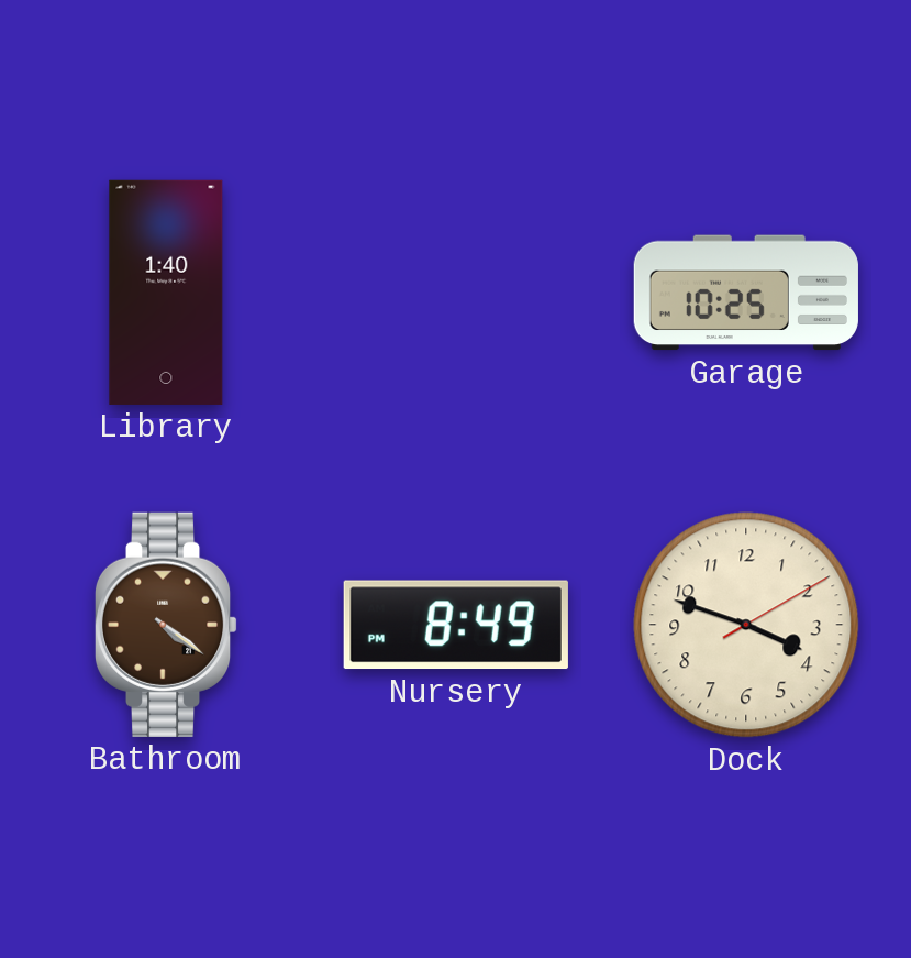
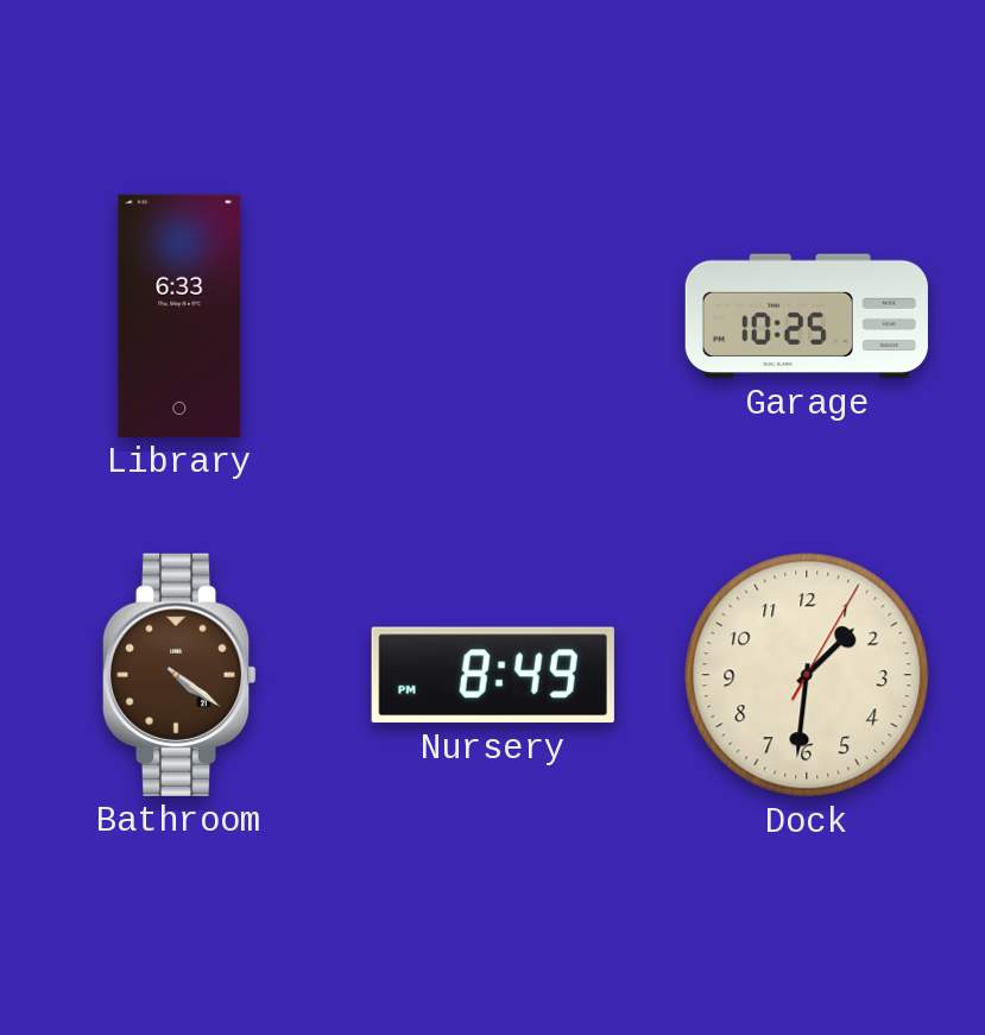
Library: 1:40 -> 6:33 (179, 316)
Dock: 3:48 -> 1:31 (807, 675)
